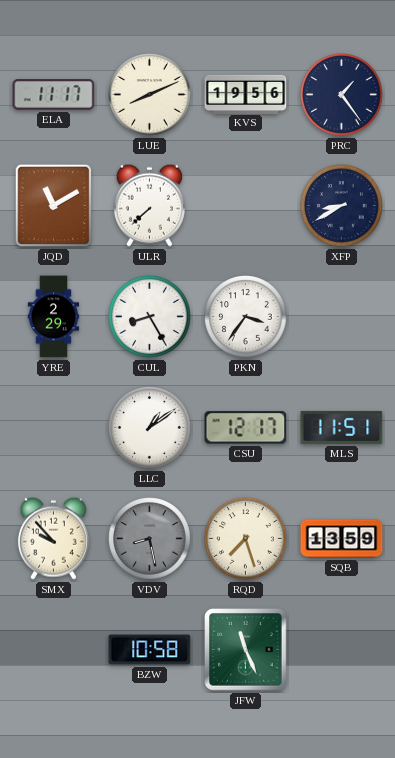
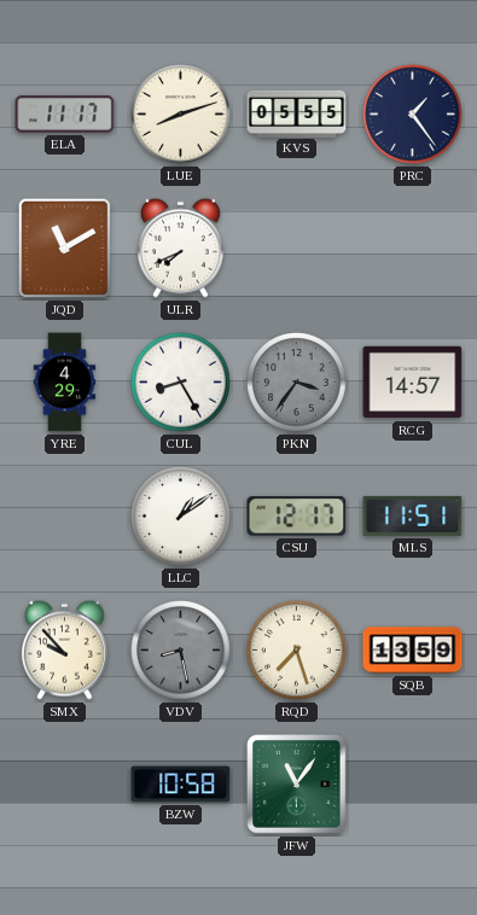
LUE: 8:11 -> 8:12 (181, 115)
KVS: 19:56 -> 05:55 (297, 113)
ULR: 7:38 -> 7:41 (180, 247)
XFP: 8:40 -> none (342, 206)
YRE: 2:29 -> 4:29 (65, 383)
PKN dial: white -> grey (297, 383)
RCG: none -> 14:57 (413, 383)
JFW: 11:26 -> 11:06 (297, 785)
